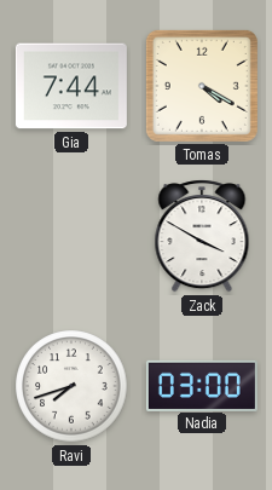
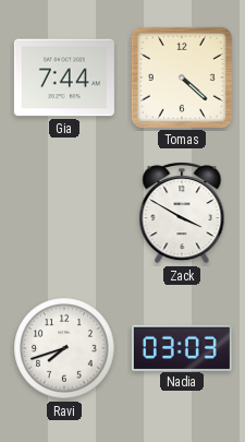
Tomas: 4:20 -> 4:22 (182, 77)
Nadia: 03:00 -> 03:03 (182, 347)
